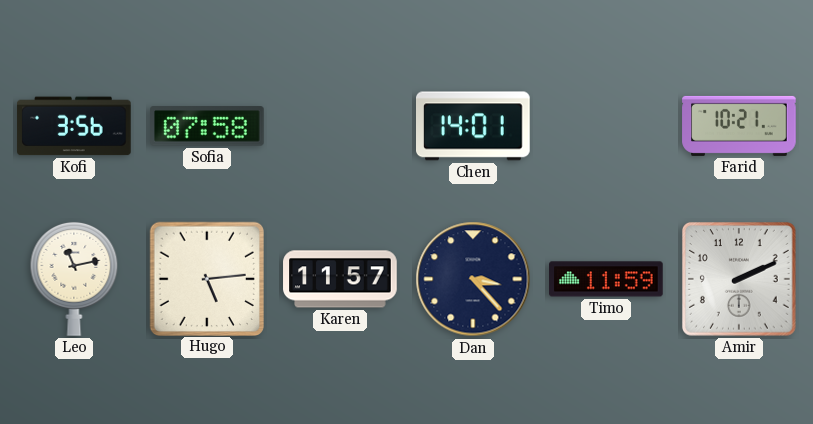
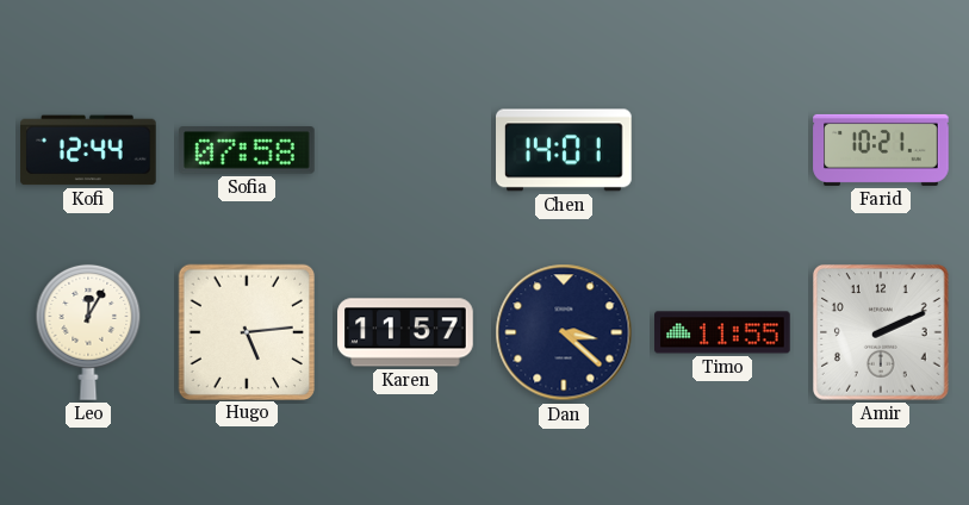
Kofi: 3:56 -> 12:44 (88, 150)
Leo: 11:13 -> 12:05 (88, 332)
Dan: 3:23 -> 3:22 (564, 332)
Timo: 11:59 -> 11:55 (722, 332)
